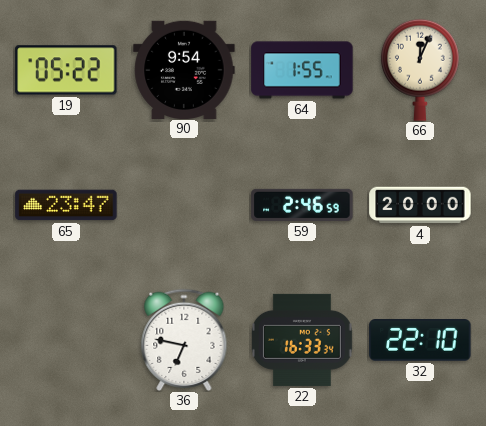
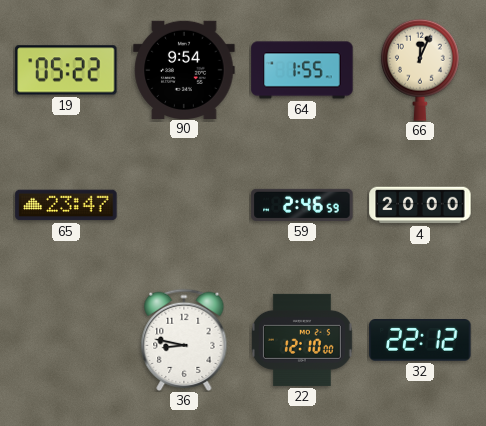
36: 6:47 -> 8:47 (184, 340)
22: 16:33 -> 12:10 (302, 340)
32: 22:10 -> 22:12 (420, 340)
